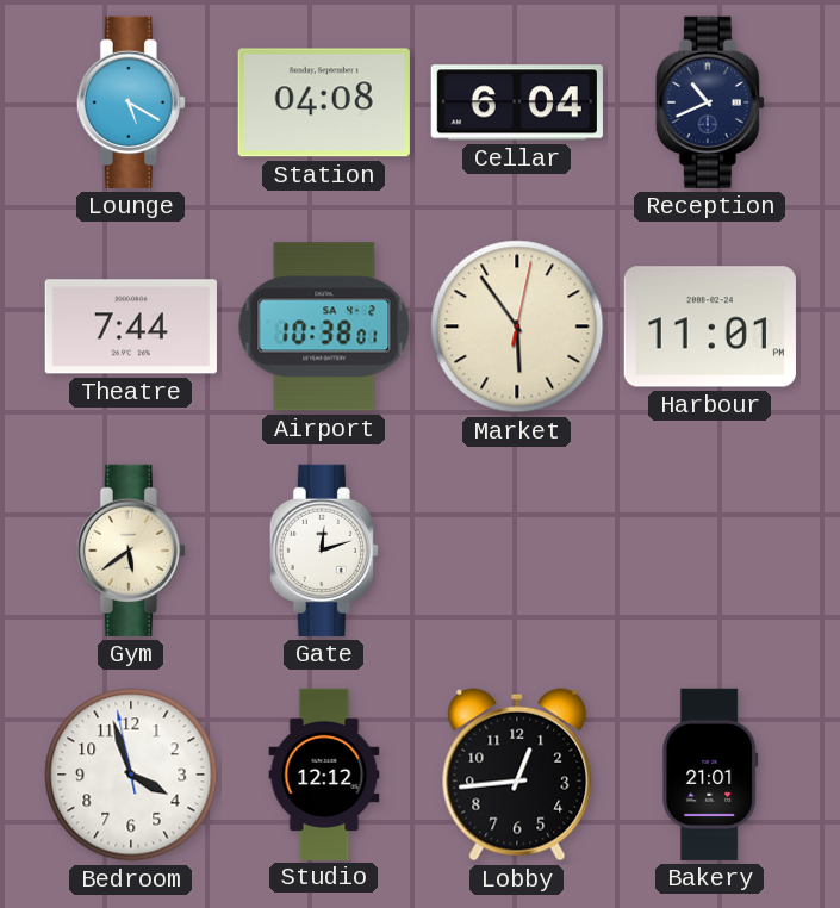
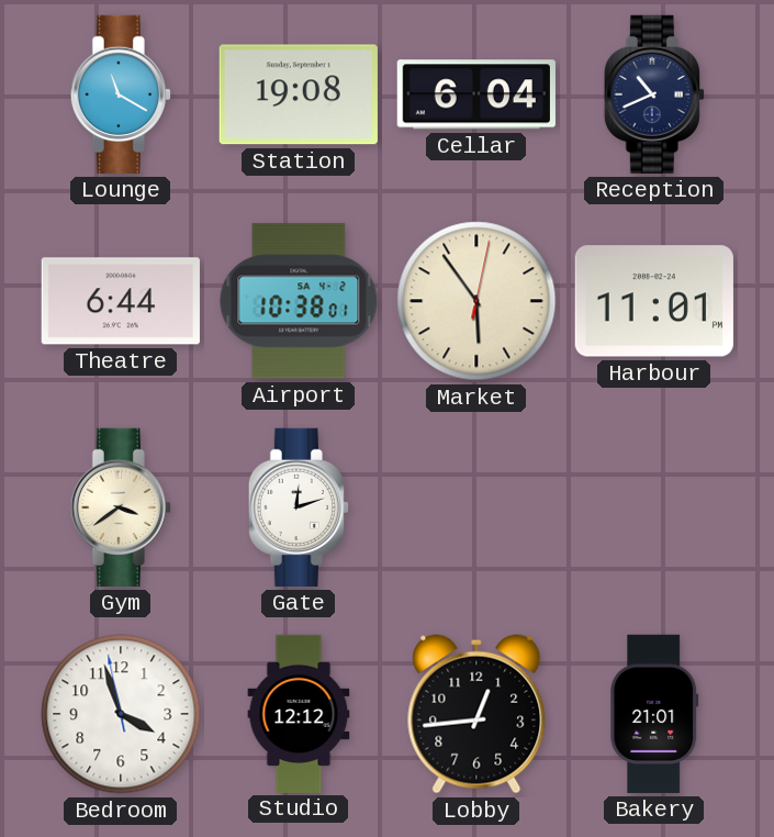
Lounge: 5:20 -> 11:20 (121, 94)
Station: 04:08 -> 19:08 (299, 94)
Theatre: 7:44 -> 6:44 (121, 301)
Gym: 5:39 -> 3:39 (121, 507)
